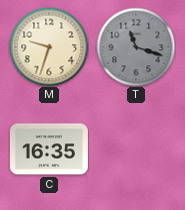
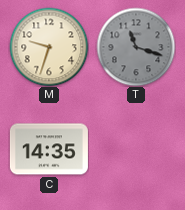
C: 16:35 -> 14:35 (49, 149)
